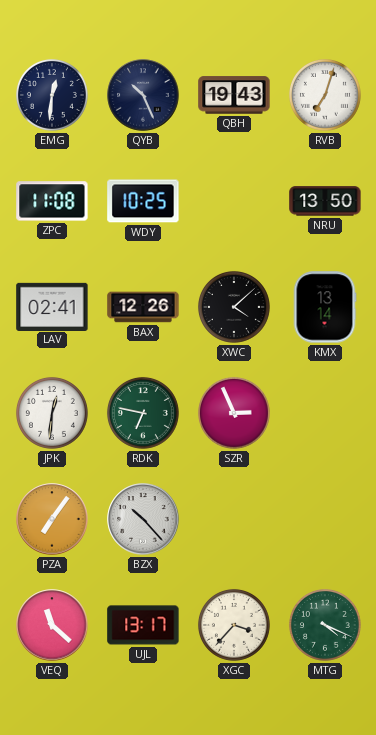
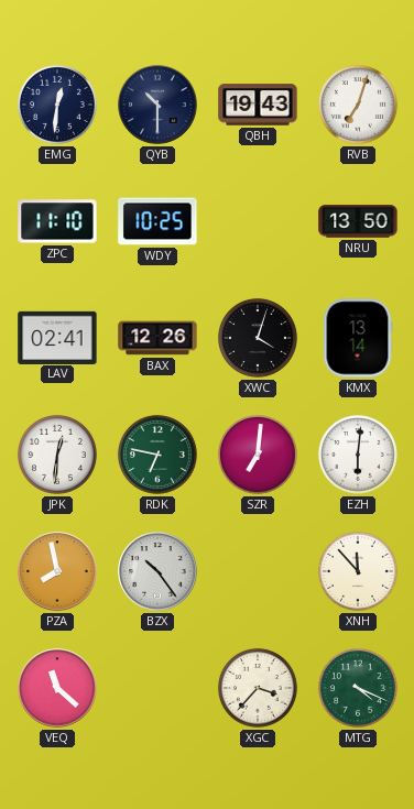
QYB: 10:26 -> 10:30 (157, 105)
ZPC: 11:08 -> 11:10 (57, 221)
XWC: 4:08 -> 4:03 (258, 338)
SZR: 2:56 -> 7:01 (258, 455)
EZH: none -> 6:01 (358, 455)
PZA: 7:06 -> 7:58 (57, 571)
BZX: 10:23 -> 10:24 (157, 571)
XNH: none -> 11:53 (358, 571)
UJL: 13:17 -> none (143, 625)
